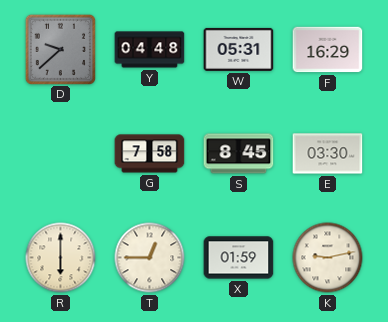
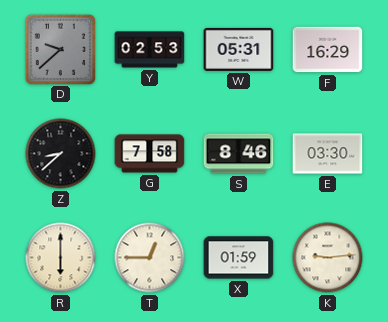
Y: 04:48 -> 02:53 (150, 50)
Z: none -> 8:38 (61, 154)
S: 8:45 -> 8:46 (239, 154)
K: 9:13 -> 9:14 (328, 258)
